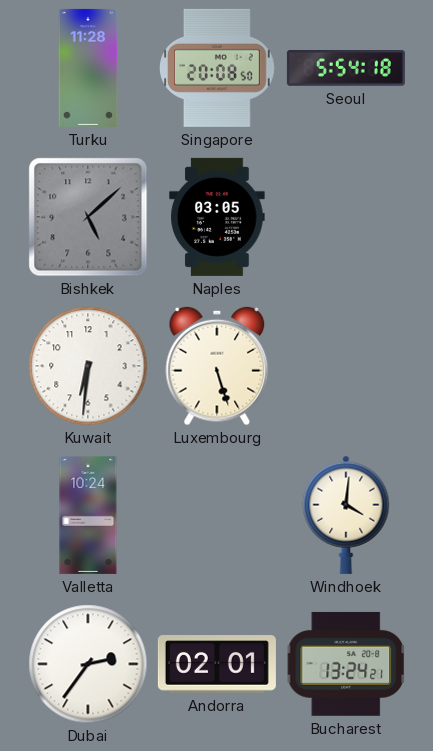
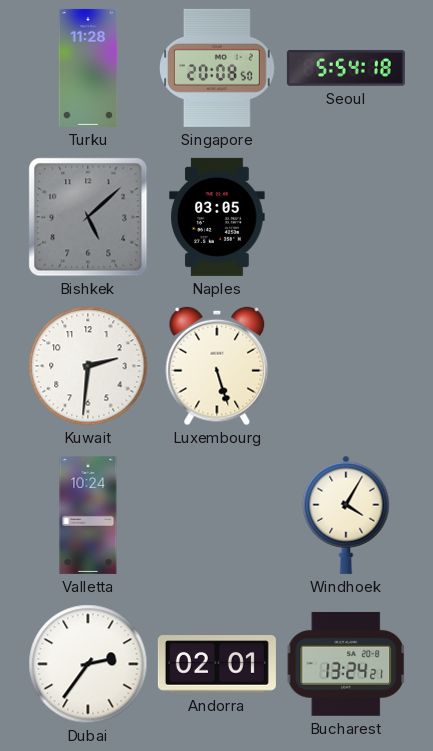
Kuwait: 6:31 -> 2:31 (88, 366)
Windhoek: 4:01 -> 4:05 (346, 515)
